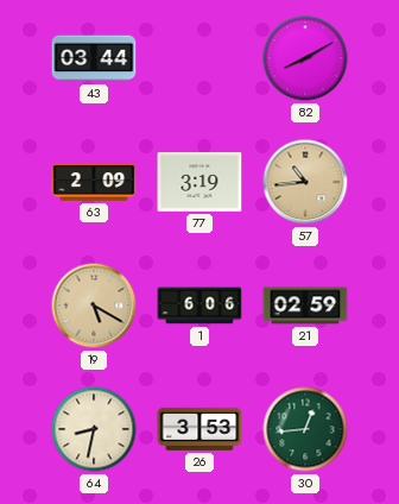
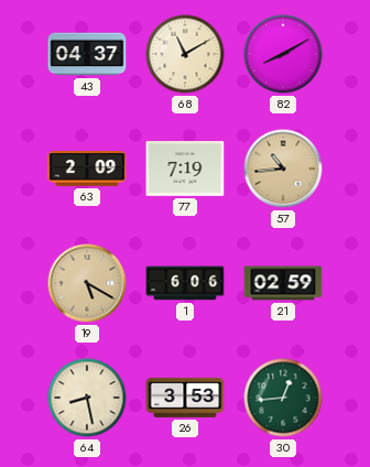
43: 03:44 -> 04:37 (87, 54)
68: none -> 11:10 (185, 54)
77: 3:19 -> 7:19 (185, 170)
64: 8:32 -> 8:28 (87, 398)
